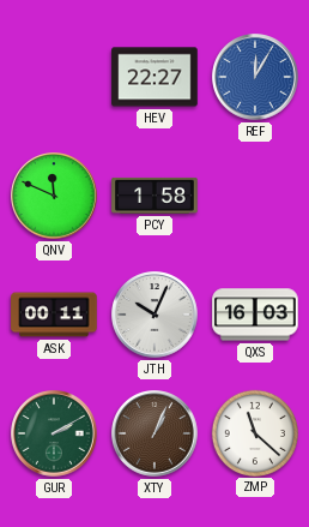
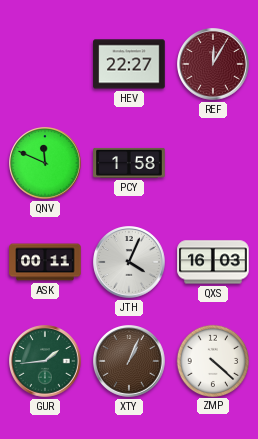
REF dial: blue -> burgundy (213, 64)
JTH: 10:04 -> 4:04 (129, 262)
GUR: 2:10 -> 1:44 (45, 361)
ZMP: 11:22 -> 4:22 (212, 360)
